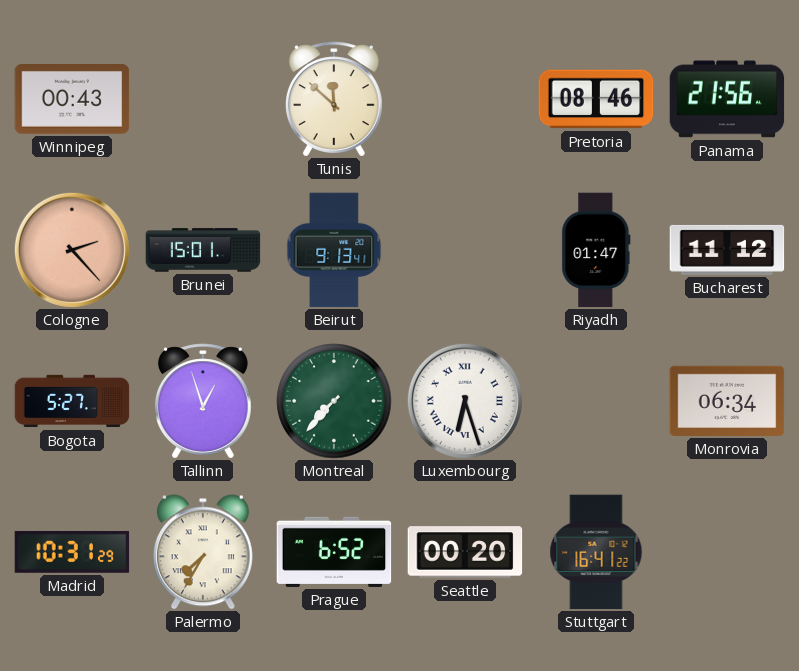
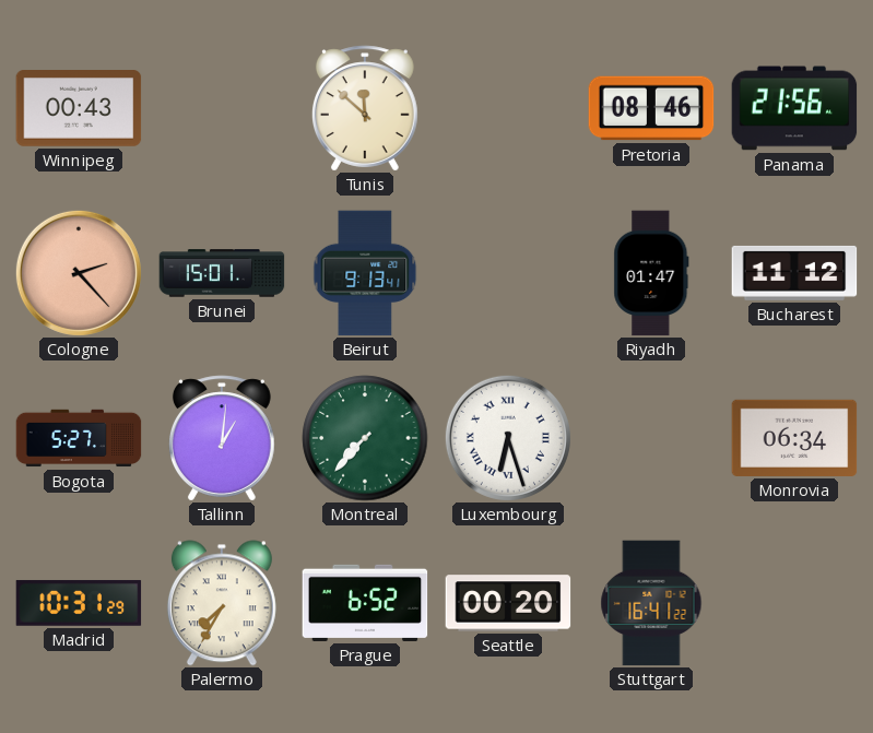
Tallinn: 12:57 -> 1:01 (222, 438)
